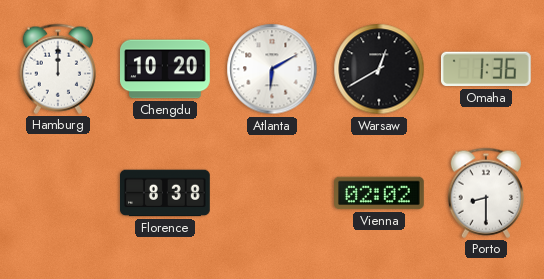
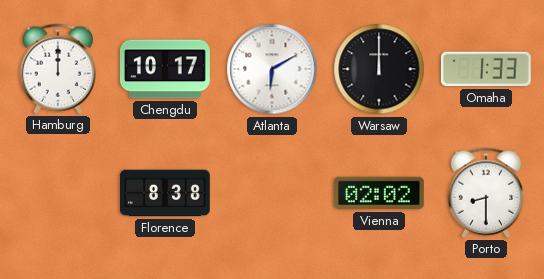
Chengdu: 10:20 -> 10:17 (166, 69)
Warsaw: 12:40 -> 12:00 (379, 69)
Omaha: 1:36 -> 1:33 (486, 69)
